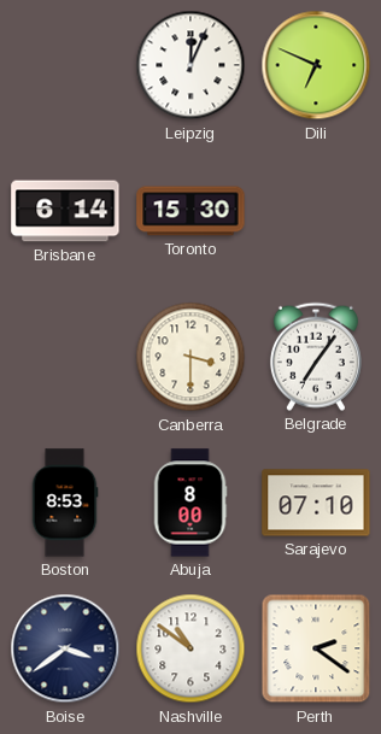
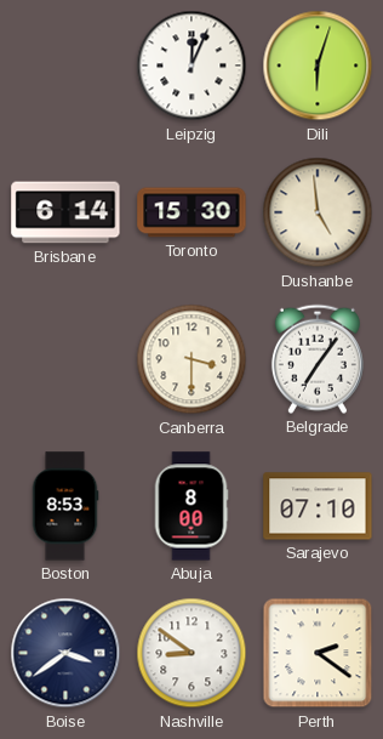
Dili: 6:49 -> 6:03 (318, 66)
Dushanbe: none -> 4:59 (318, 212)
Nashville: 10:51 -> 8:51 (191, 653)
